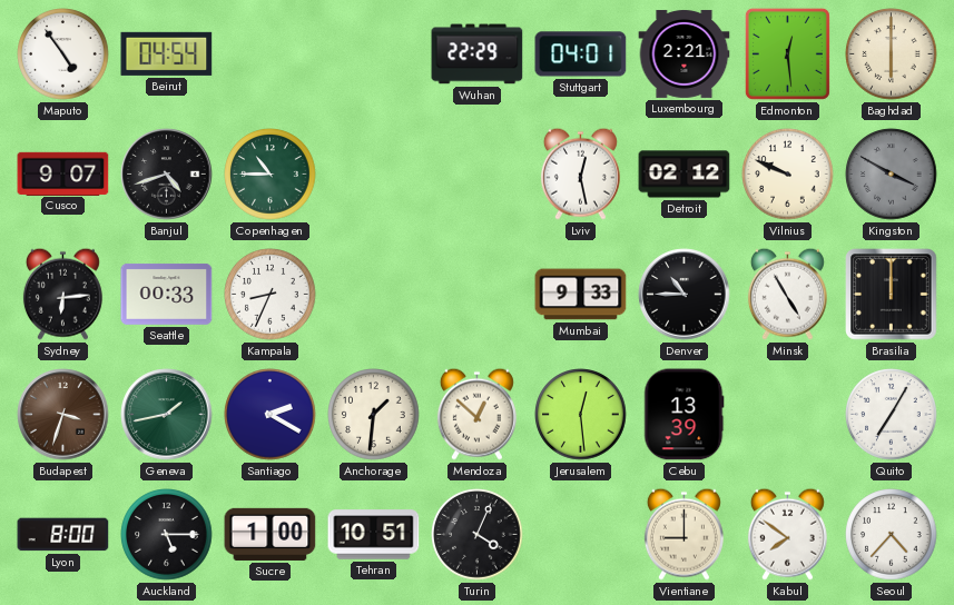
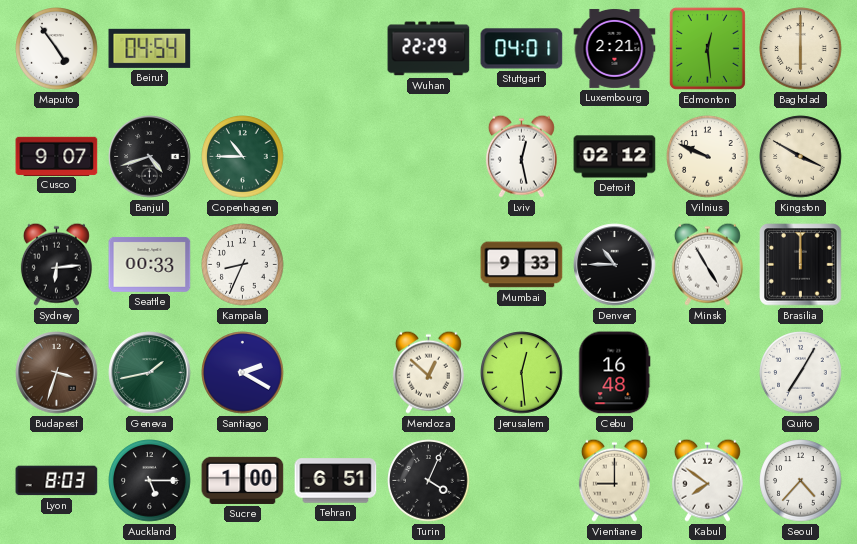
Kingston dial: grey -> cream (801, 157)
Anchorage: 1:31 -> none (374, 415)
Cebu: 13:39 -> 16:48 (615, 373)
Lyon: 8:00 -> 8:03 (57, 481)
Tehran: 10:51 -> 6:51 (336, 481)
